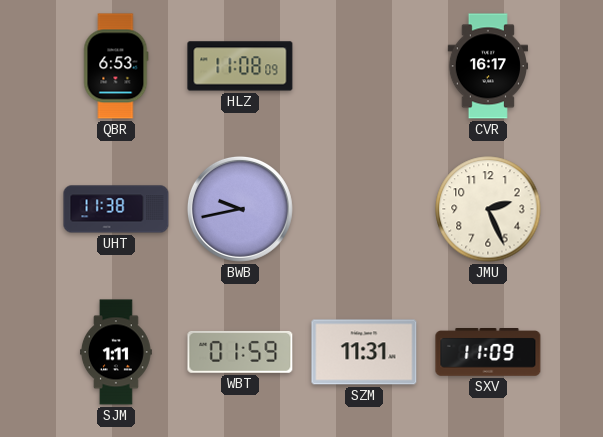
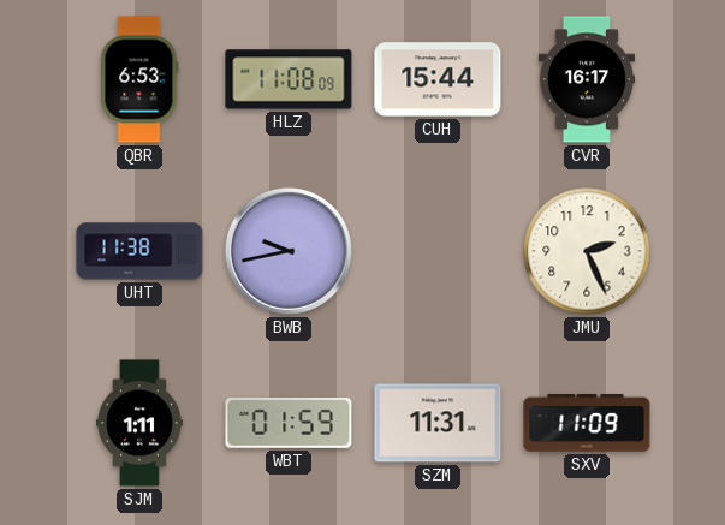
CUH: none -> 15:44 (438, 79)
